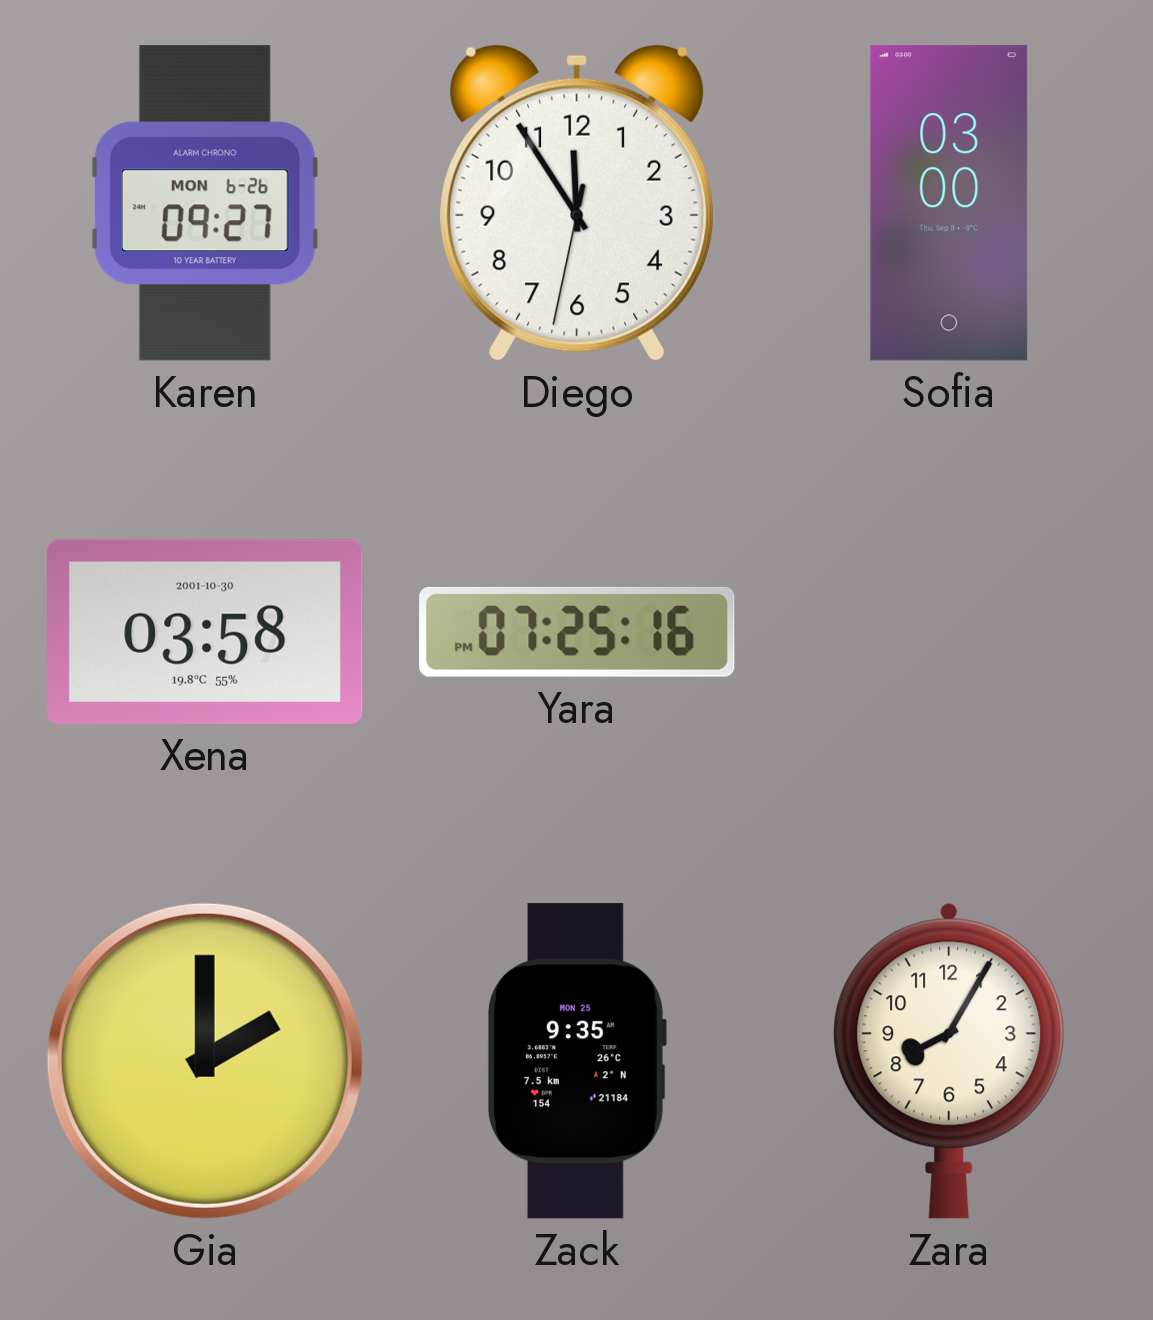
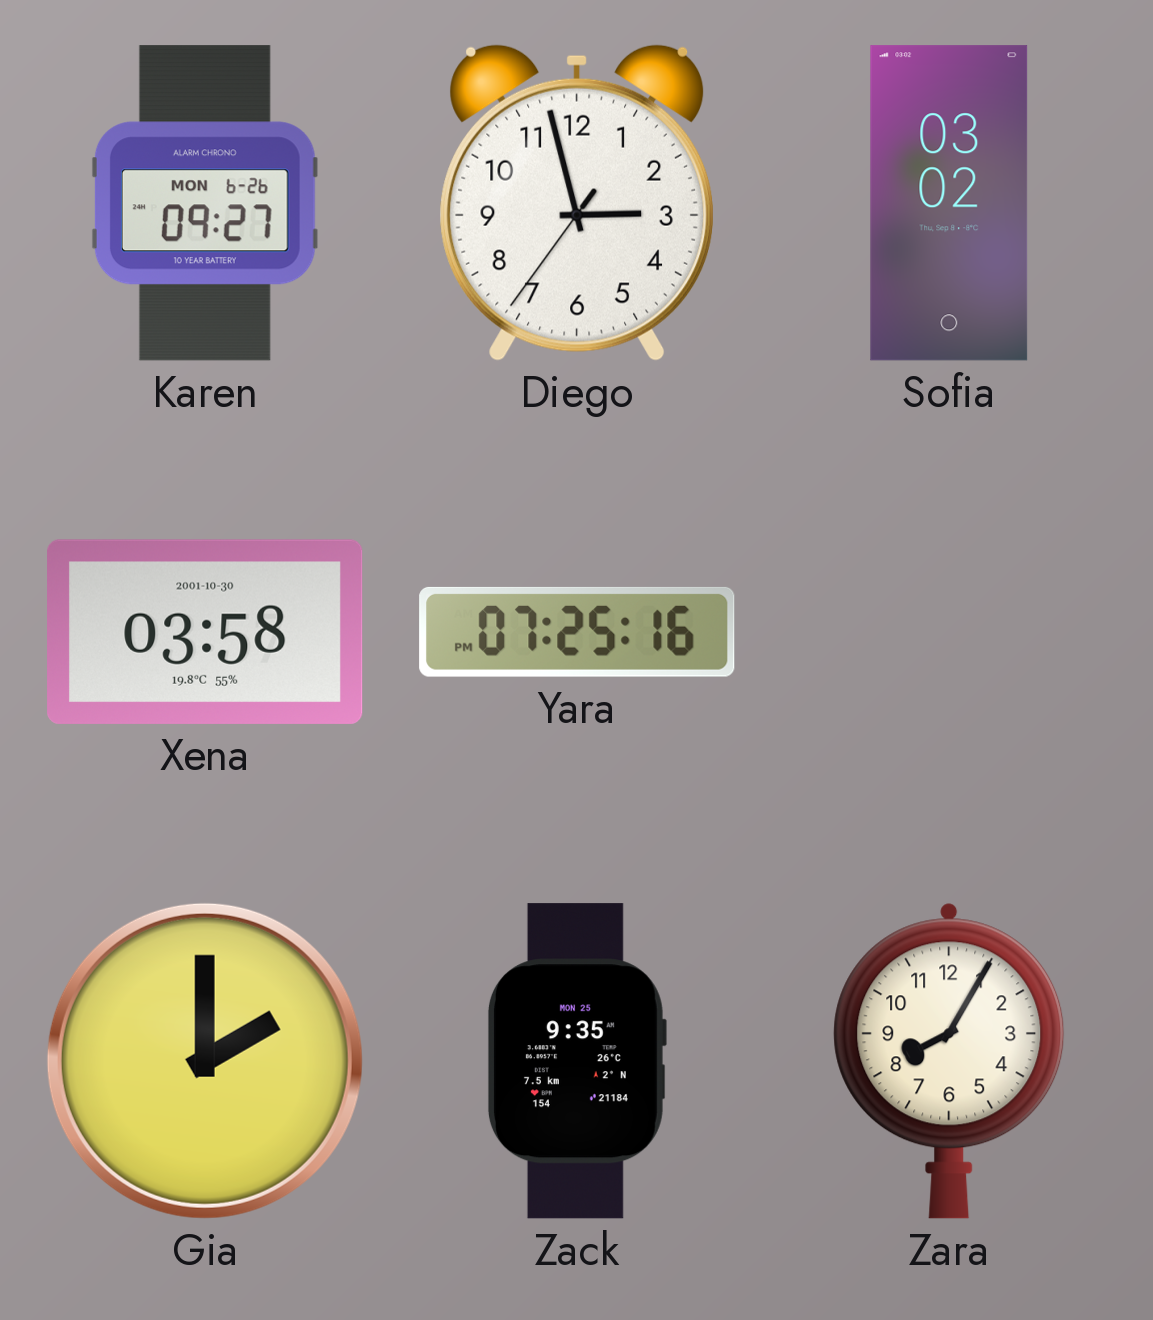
Diego: 11:54 -> 2:57 (576, 203)
Sofia: 03:00 -> 03:02 (949, 203)
